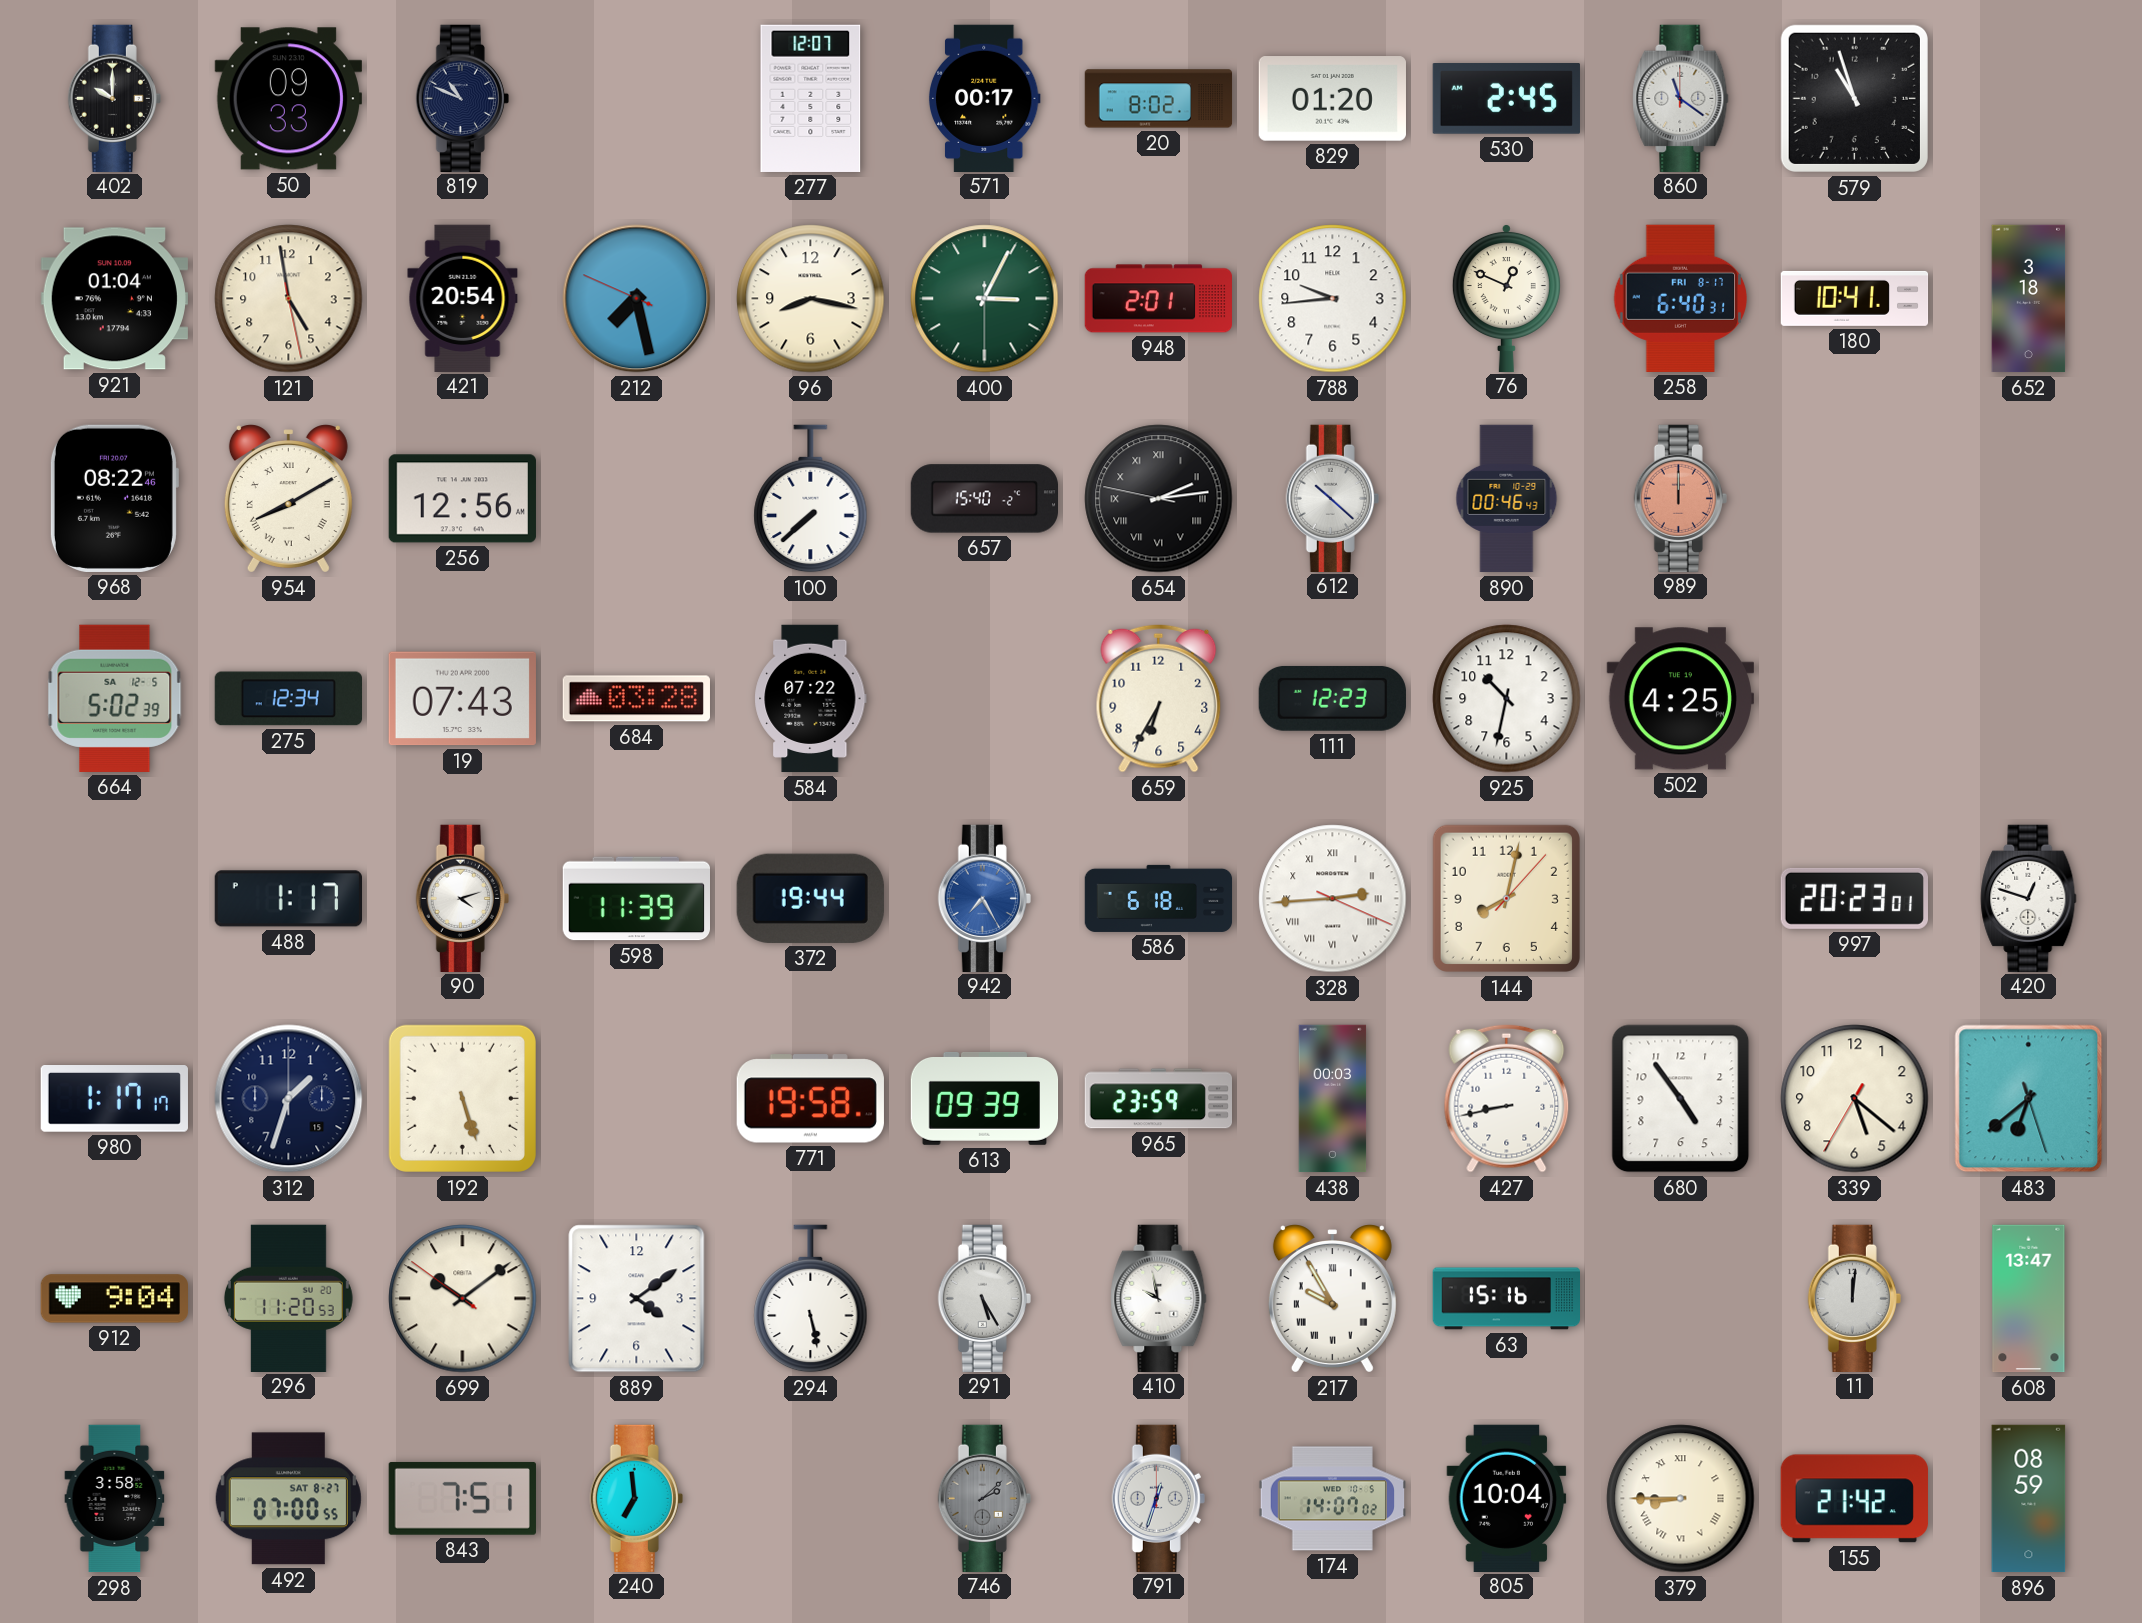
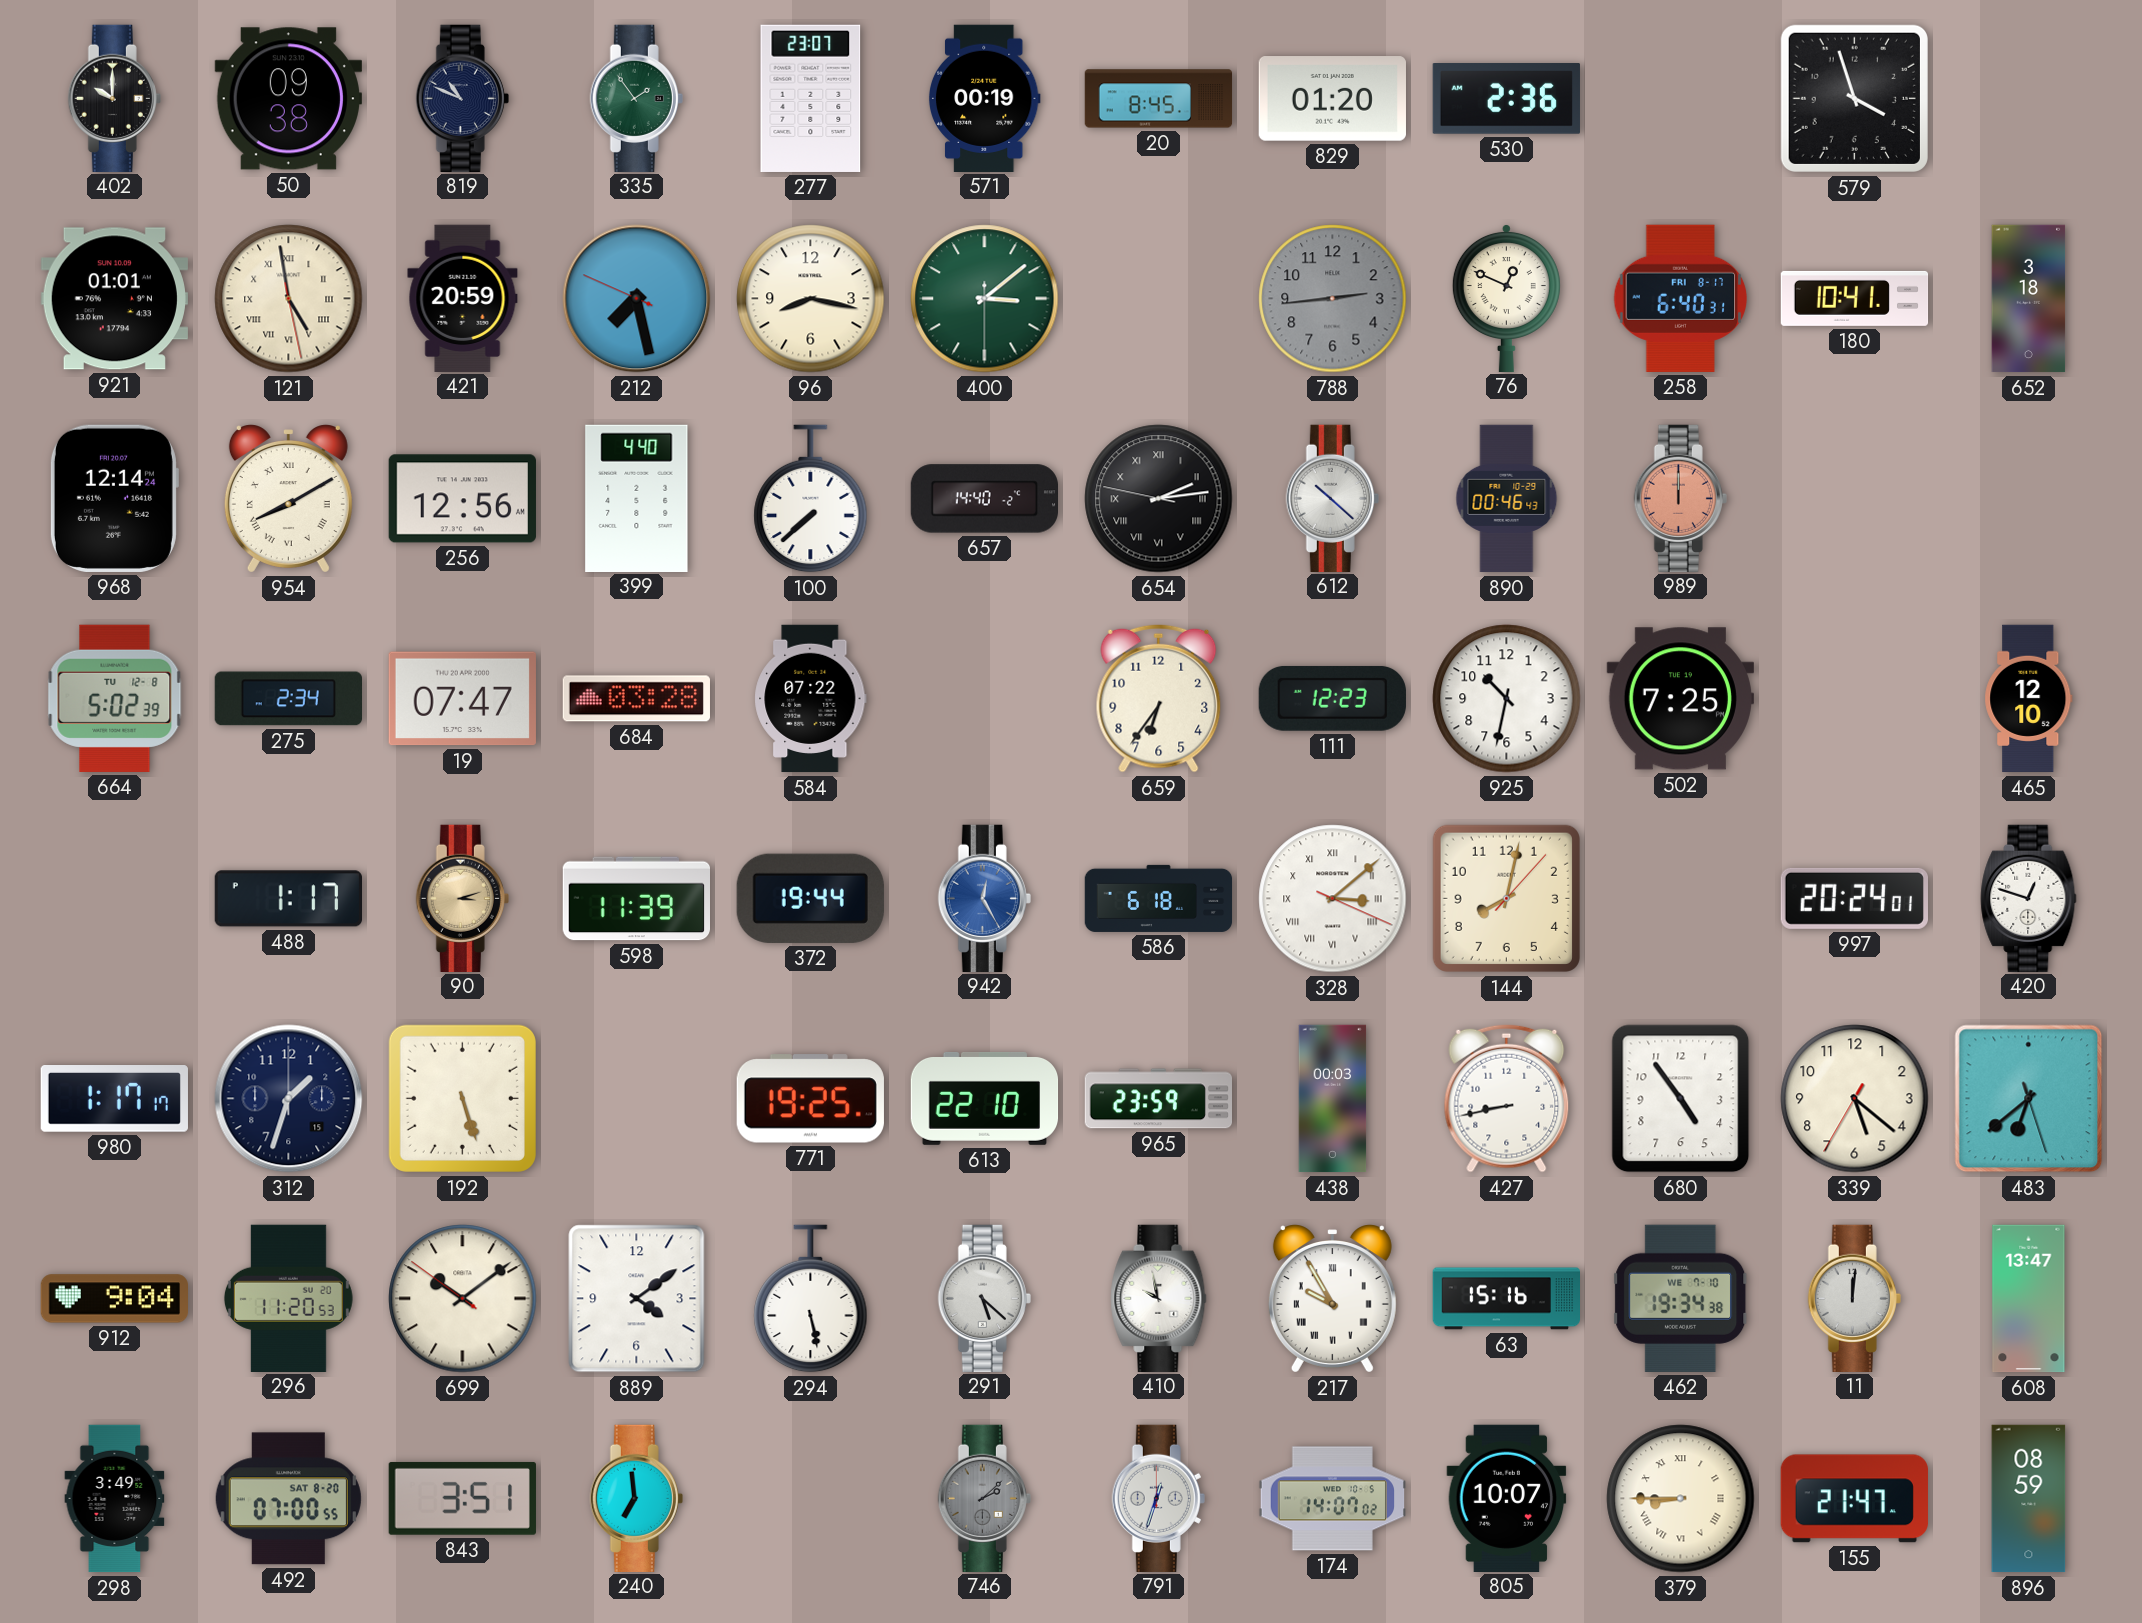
50: 09:33 -> 09:38 (288, 99)
335: none -> 1:54 (636, 98)
277: 12:07 -> 23:07 (811, 98)
571: 00:17 -> 00:19 (984, 98)
20: 8:02 -> 8:45 (1159, 99)
530: 2:45 -> 2:36 (1506, 99)
860: 11:21 -> none (1681, 98)
579: 10:57 -> 3:57 (1854, 98)
921: 01:04 -> 01:01 (114, 299)
121 numerals: Arabic -> Roman (289, 299)
421: 20:54 -> 20:59 (463, 298)
400: 3:04 -> 3:08 (985, 299)
948: 2:01 -> none (1158, 299)
788: 9:44 -> 2:44 (1333, 299)
788 dial: white -> grey (1333, 299)
968: 08:22 -> 12:14 (114, 498)
399: none -> 4:40 (637, 498)
657: 15:40 -> 14:40 (984, 499)
664 date: SA 12-5 -> TU 12-8 (115, 698)
275: 12:34 -> 2:34 (288, 699)
19: 07:43 -> 07:47 (462, 699)
659: 6:35 -> 6:36 (1159, 698)
502: 4:25 -> 7:25 (1680, 699)
465: none -> 12:10 (2029, 699)
90: 4:12 -> 3:12 (462, 898)
90 dial: white -> champagne (462, 898)
942: 7:25 -> 12:25 (984, 898)
328: 2:44 -> 3:08 (1333, 899)
997: 20:23 -> 20:24 (1854, 898)
771: 19:58 -> 19:25 (810, 1099)
613: 09:39 -> 22:10 (985, 1099)
291: 5:25 -> 5:22 (984, 1298)
462: none -> 19:34 (1681, 1298)
298: 3:58 -> 3:49 (115, 1499)
492 date: SAT 8-27 -> SAT 8-20 (288, 1499)
843: 7:51 -> 3:51 (462, 1498)
805: 10:04 -> 10:07 (1507, 1498)
155: 21:42 -> 21:47 (1854, 1499)
